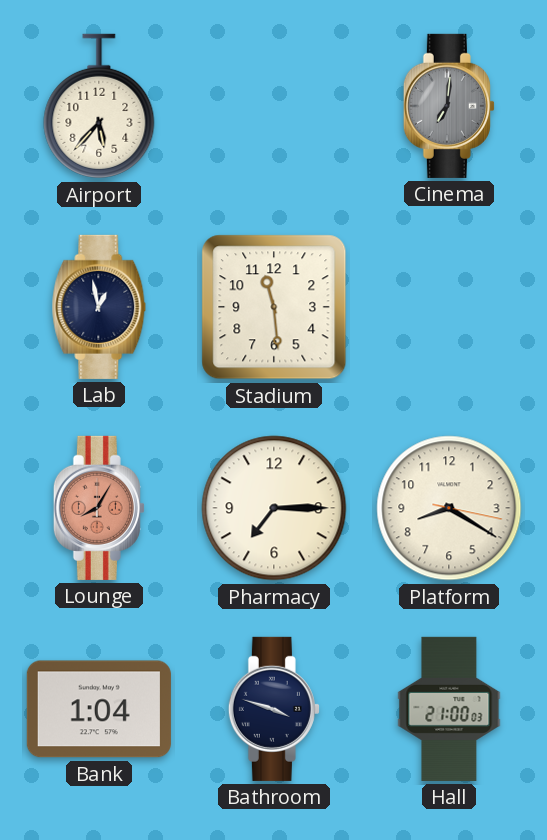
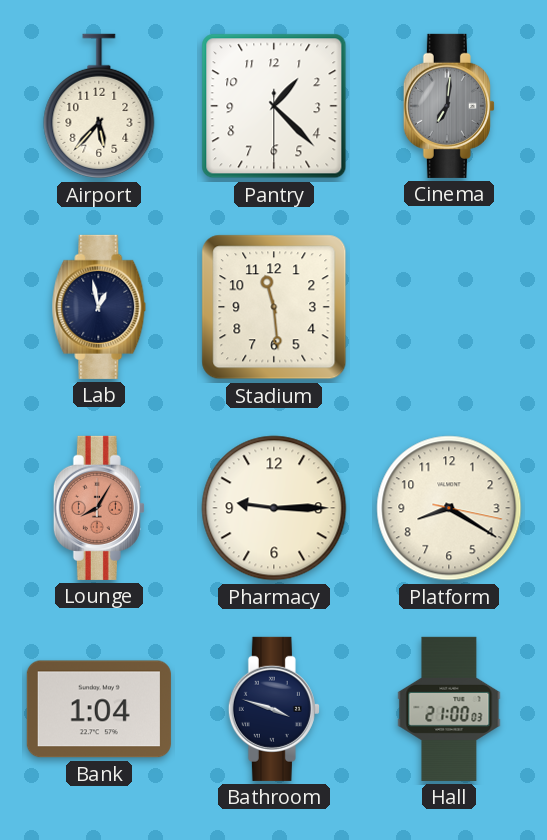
Pantry: none -> 1:22 (274, 106)
Pharmacy: 7:15 -> 9:15 (274, 508)
